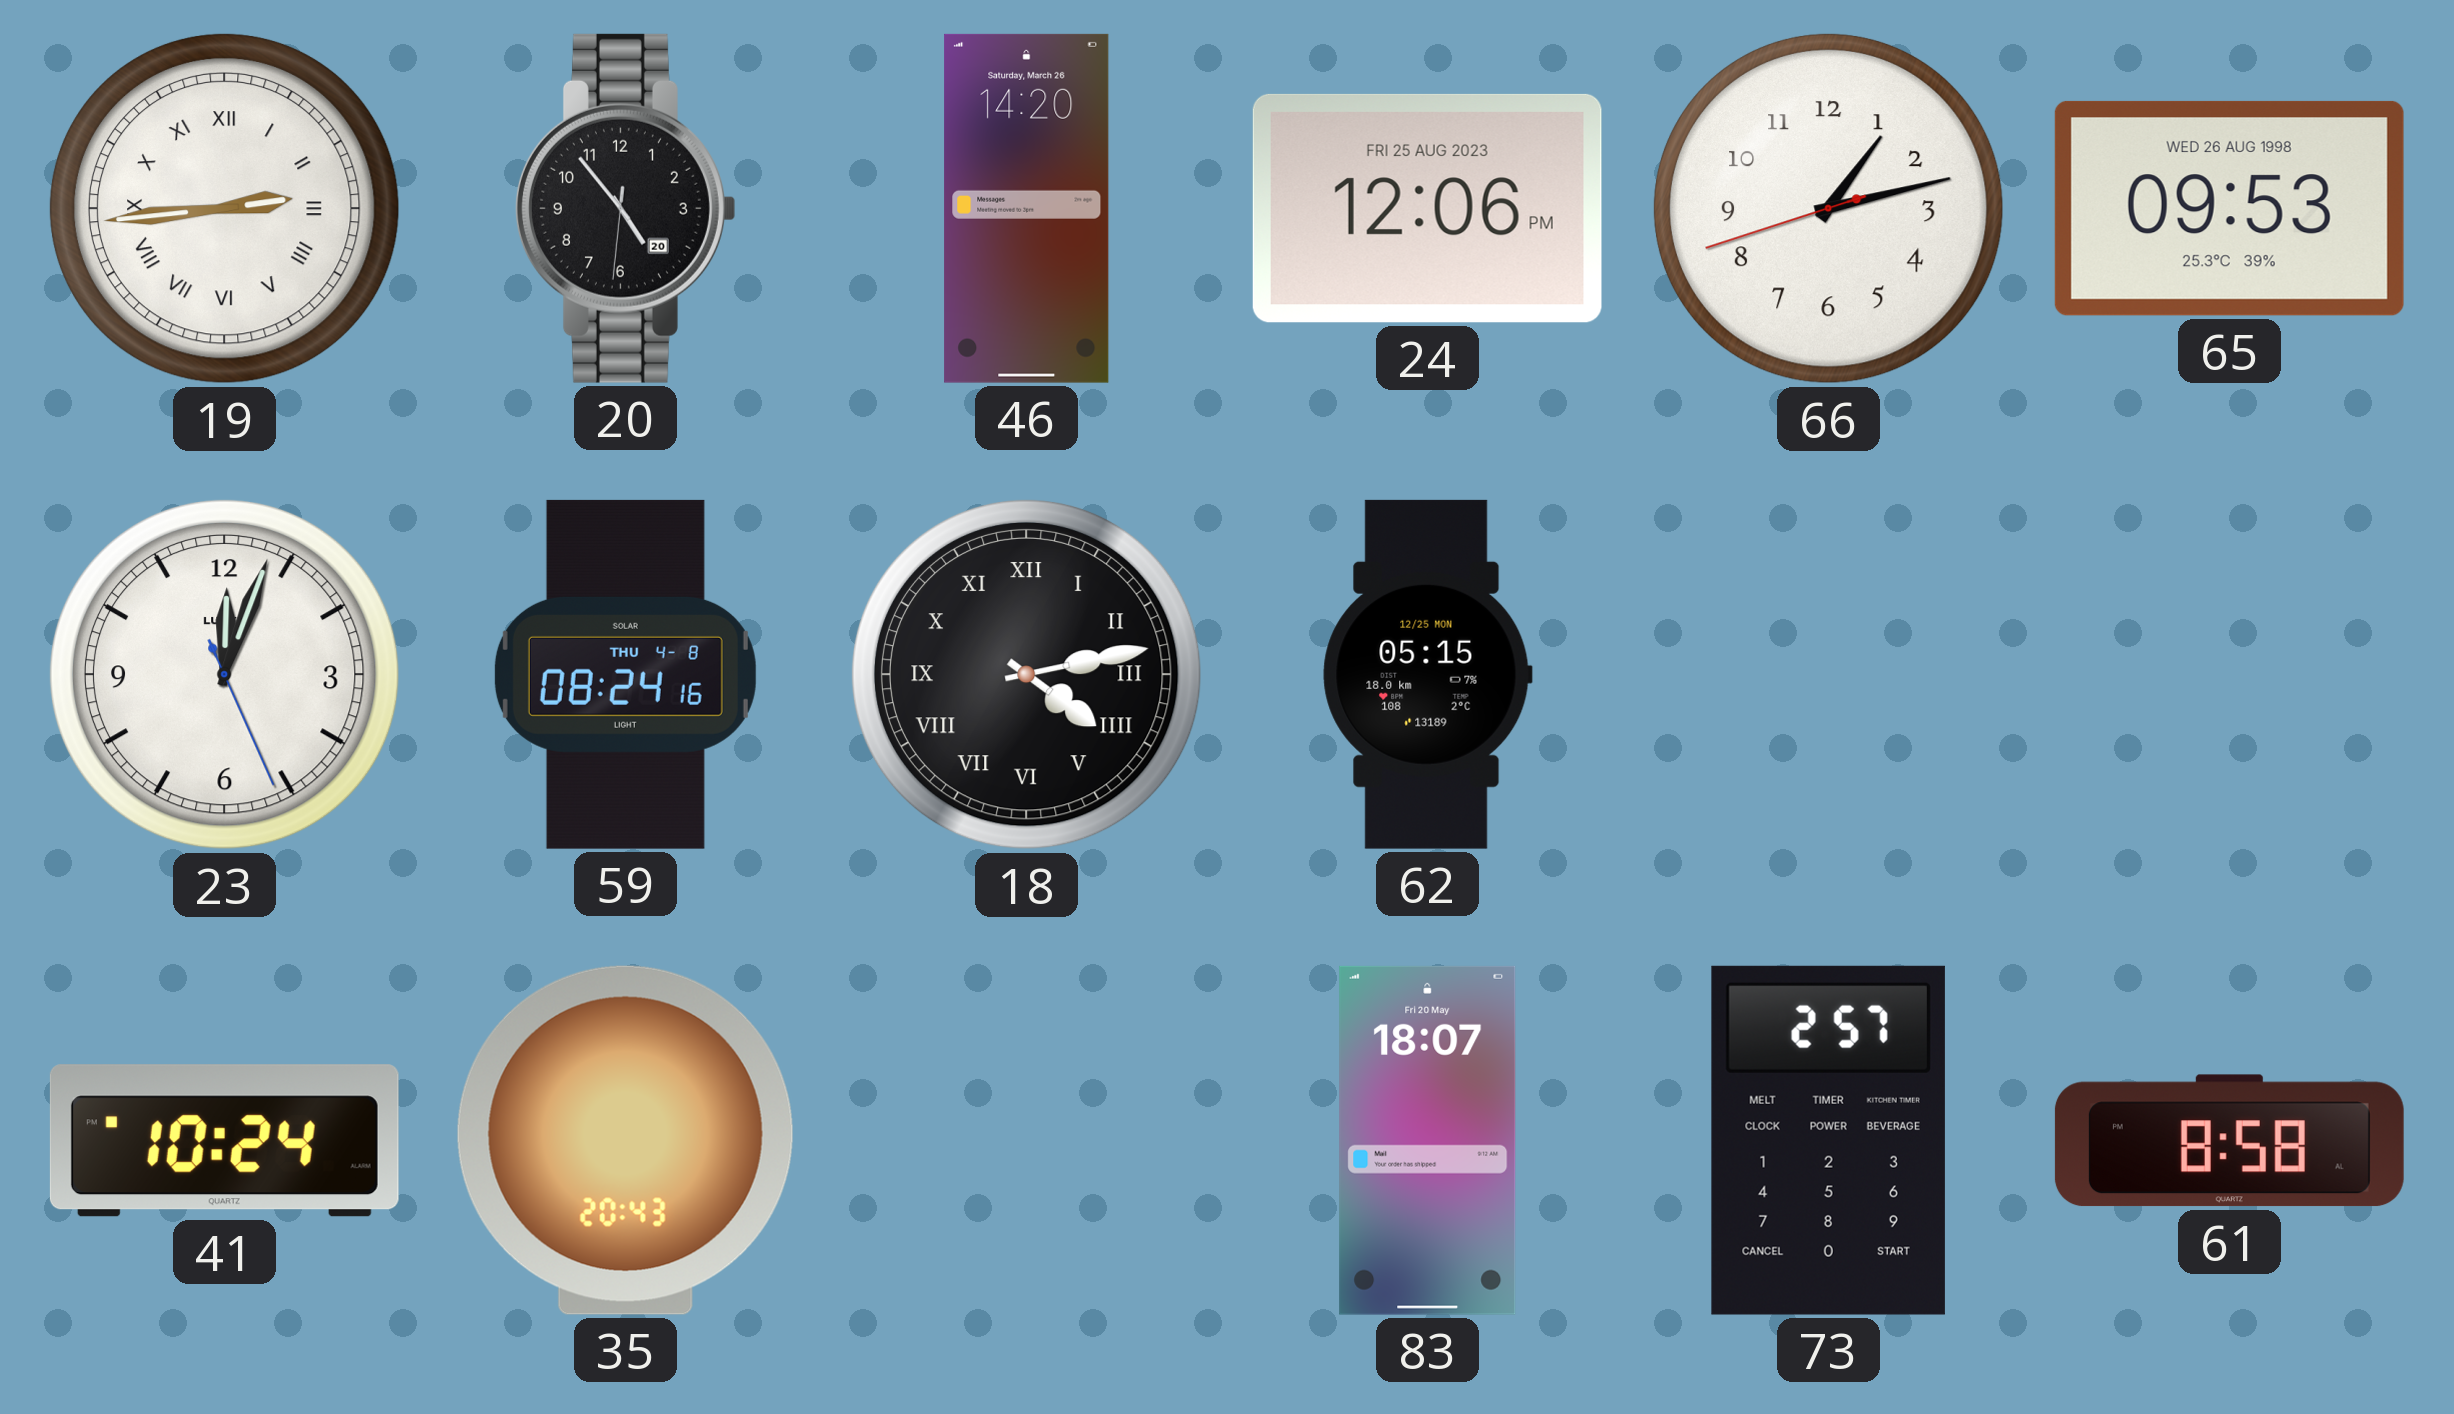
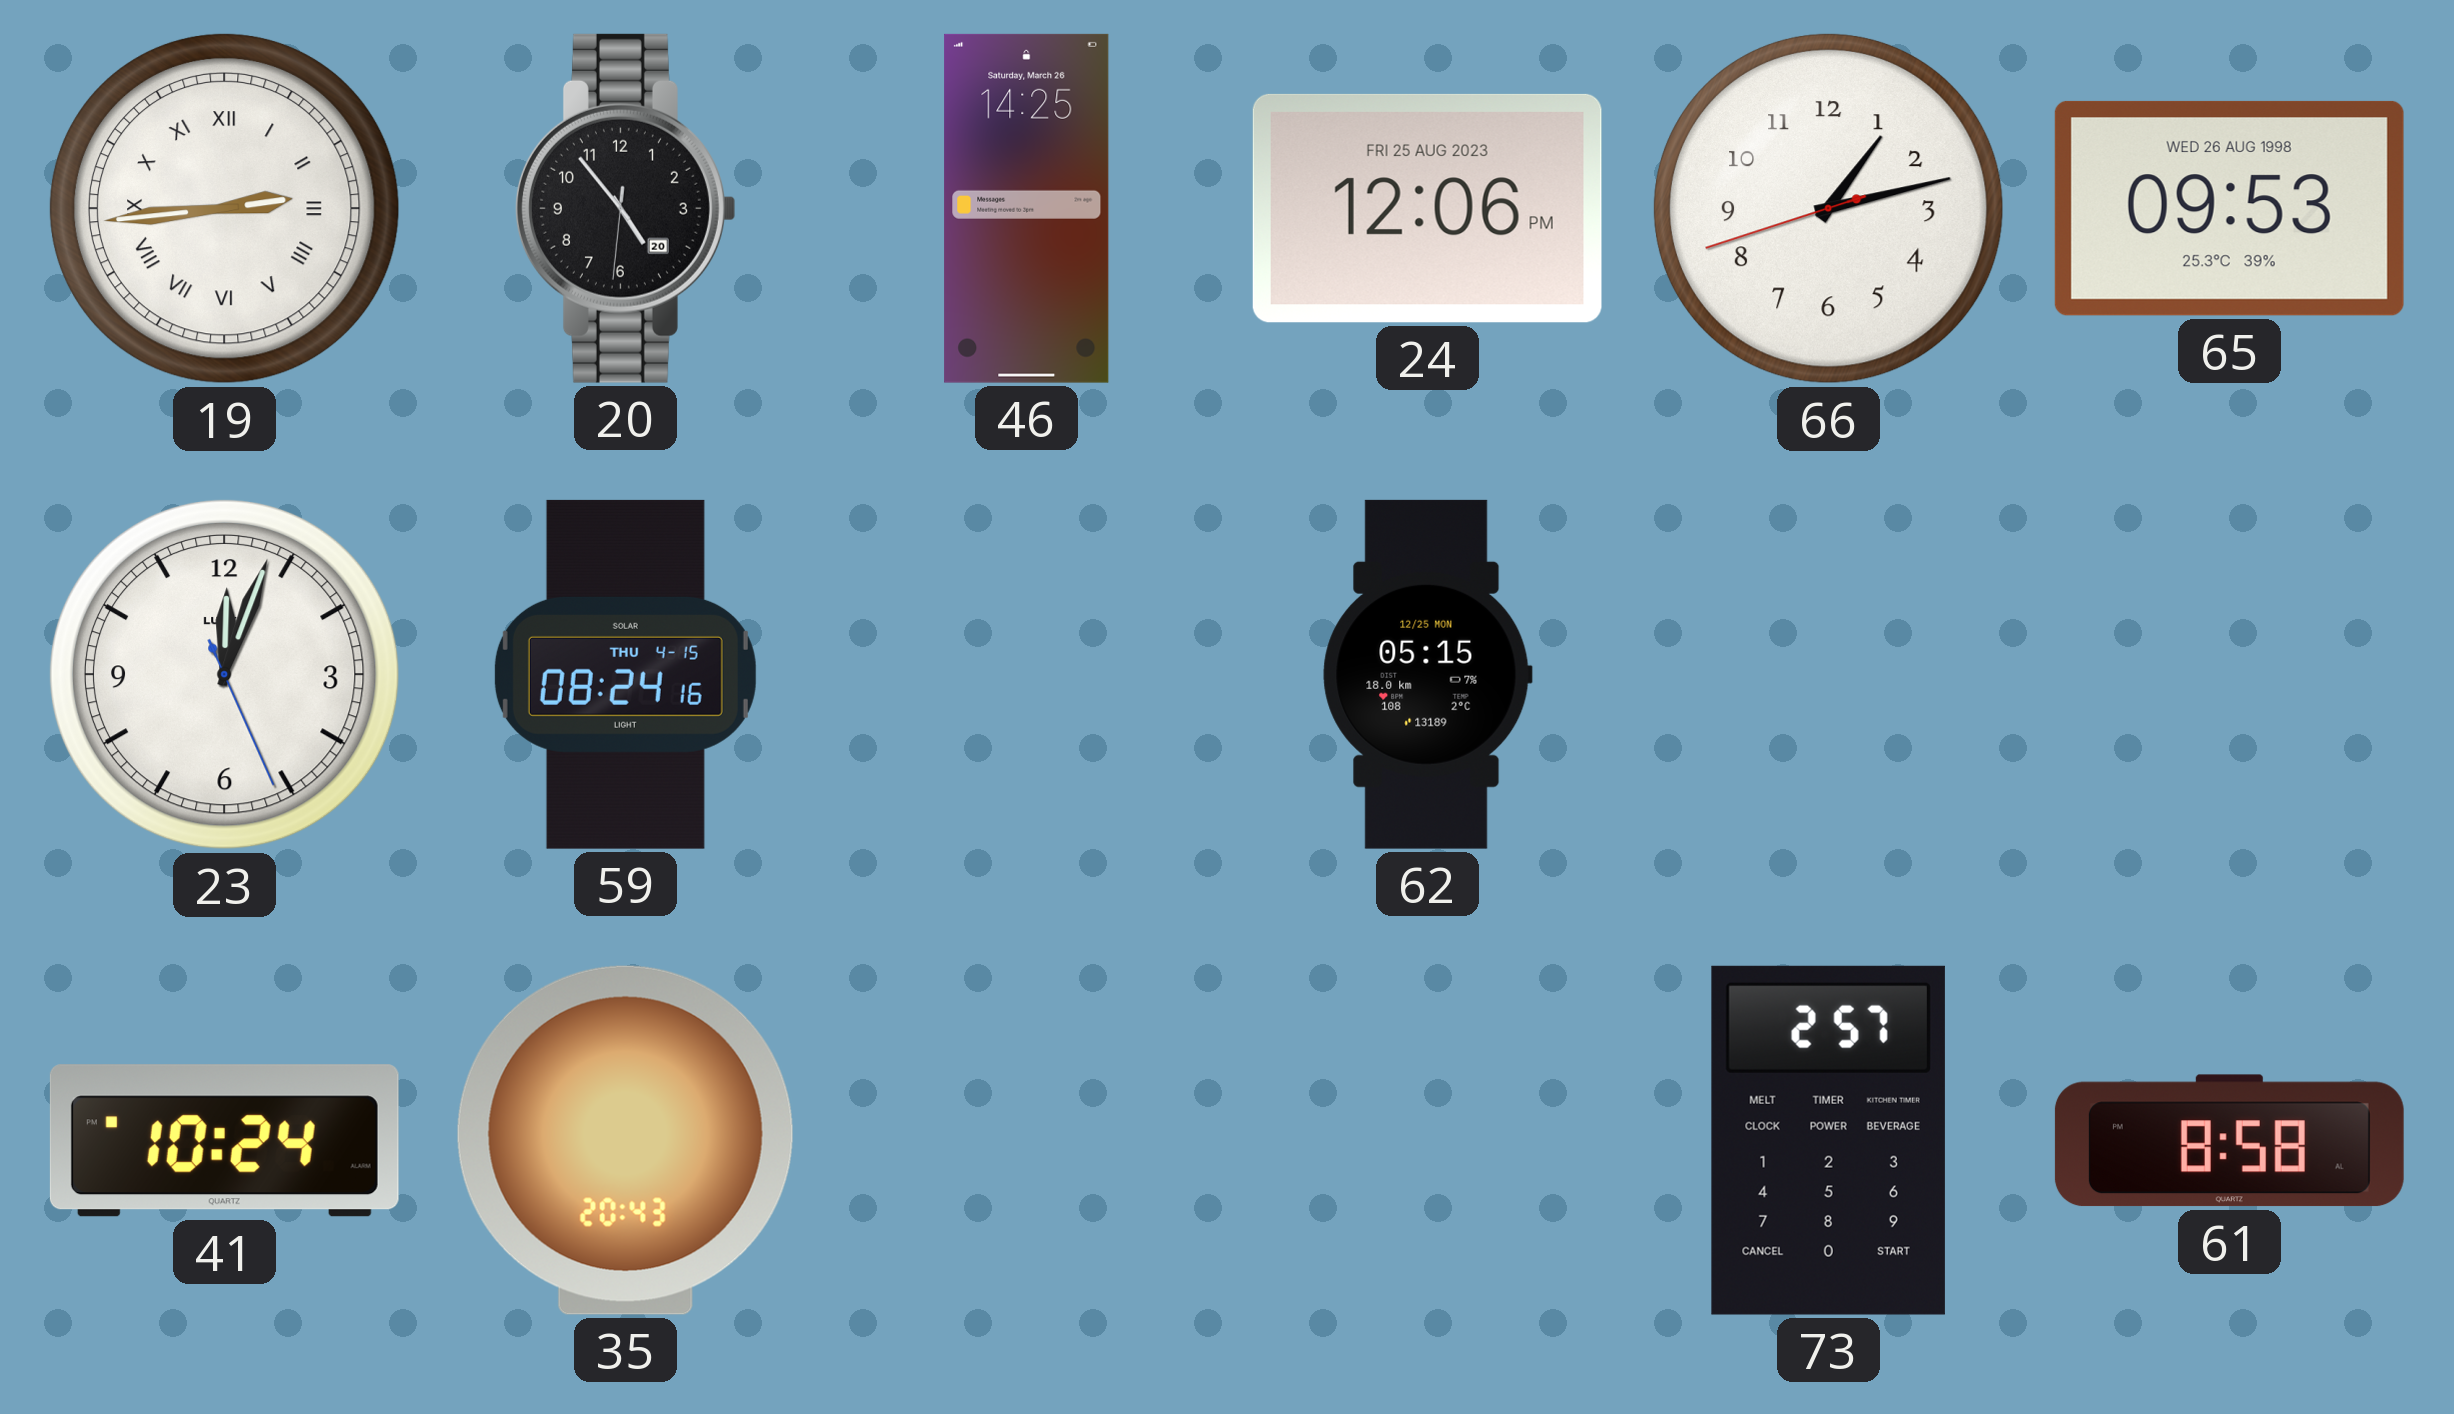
46: 14:20 -> 14:25 (1027, 208)
59 date: THU 4-8 -> THU 4-15 (625, 674)
18: 4:13 -> none (1026, 674)
83: 18:07 -> none (1428, 1140)
